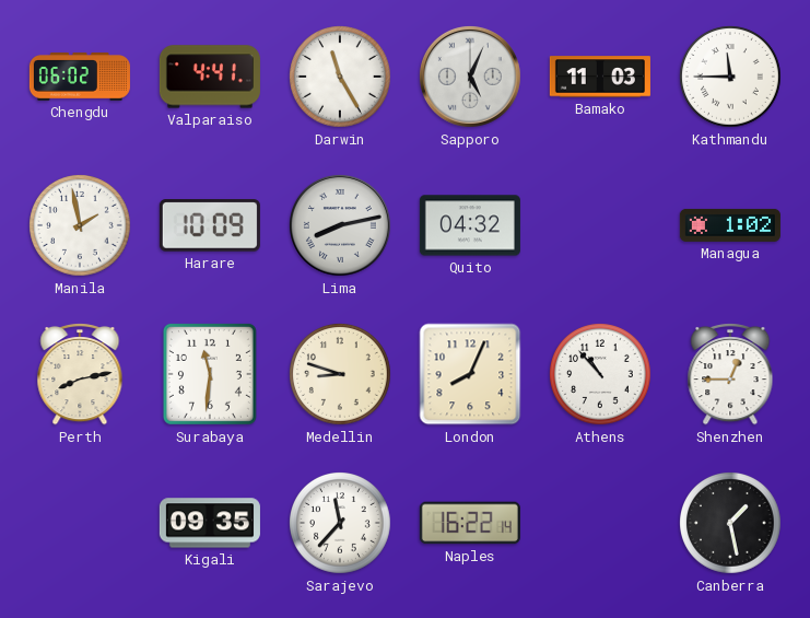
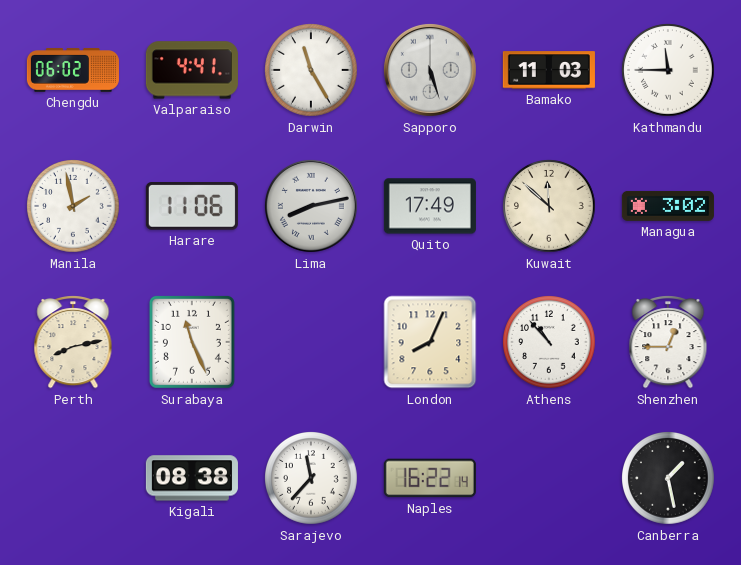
Sapporo: 5:04 -> 5:27 (430, 70)
Harare: 10:09 -> 11:06 (192, 206)
Quito: 04:32 -> 17:49 (430, 206)
Kuwait: none -> 11:52 (550, 207)
Managua: 1:02 -> 3:02 (668, 206)
Surabaya: 11:31 -> 11:26 (192, 342)
Medellin: 8:48 -> none (341, 375)
Kigali: 09:35 -> 08:38 (192, 478)
